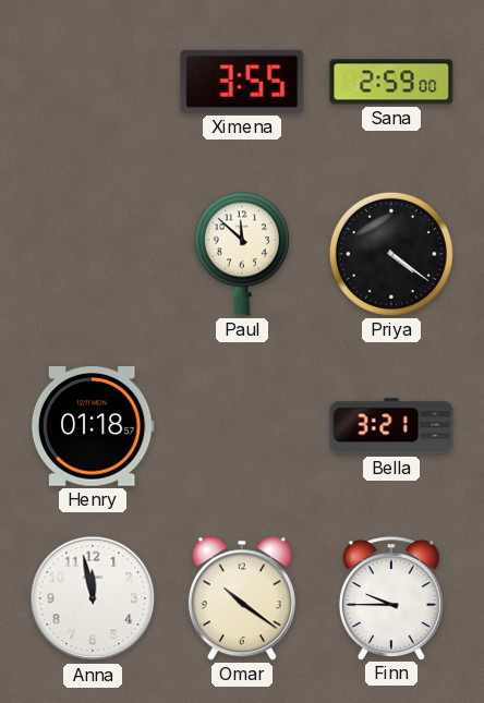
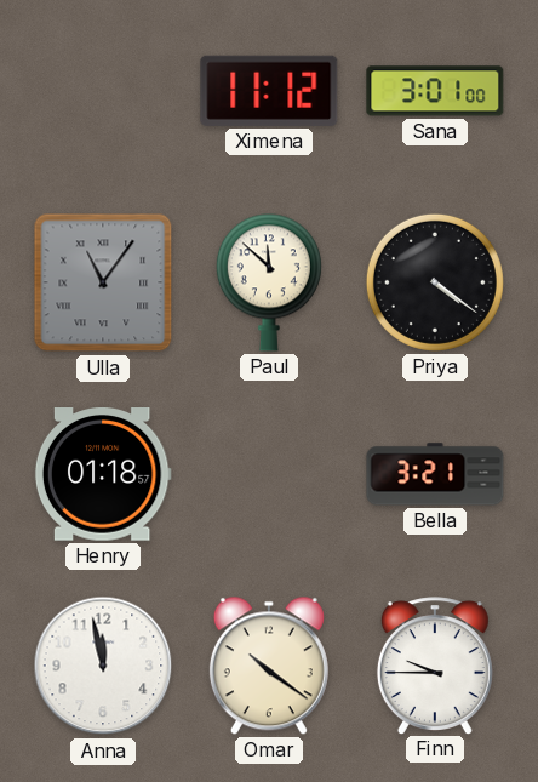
Ximena: 3:55 -> 11:12 (269, 91)
Sana: 2:59 -> 3:01 (435, 91)
Ulla: none -> 11:06 (103, 282)
